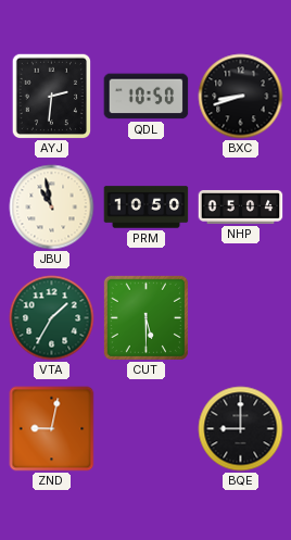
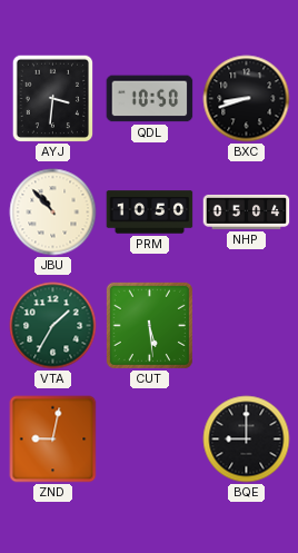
AYJ: 2:31 -> 3:31 (52, 98)
JBU: 10:58 -> 10:53 (53, 213)
CUT: 5:30 -> 5:29 (149, 325)
